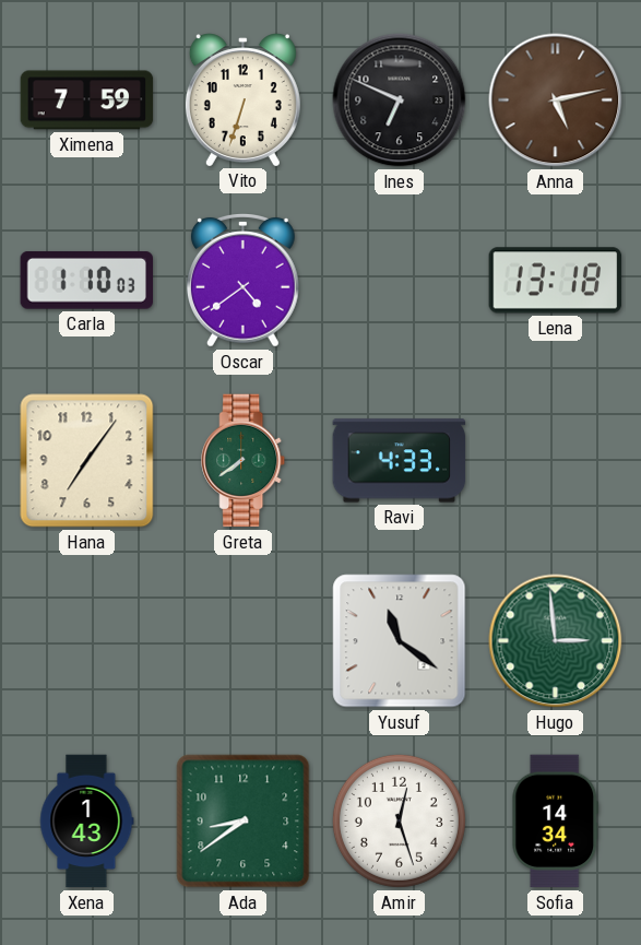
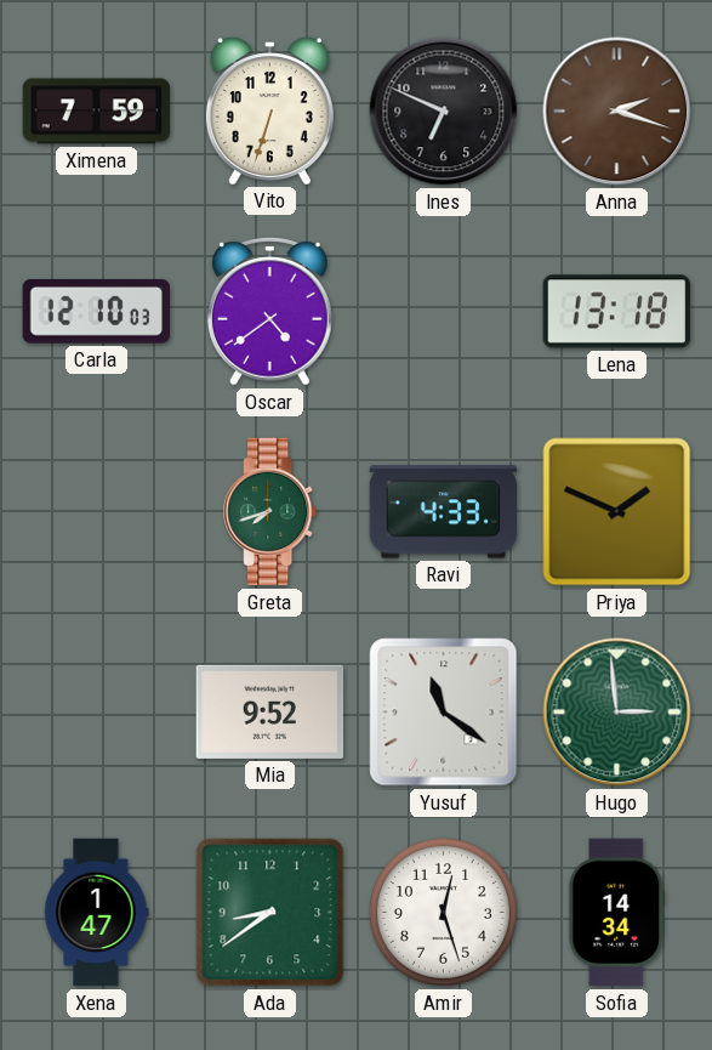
Anna: 5:13 -> 2:18 (617, 112)
Carla: 1:10 -> 12:10 (96, 311)
Hana: 7:06 -> none (87, 461)
Greta: 7:39 -> 7:42 (270, 512)
Priya: none -> 1:49 (617, 512)
Mia: none -> 9:52 (270, 711)
Xena: 1:43 -> 1:47 (97, 913)
